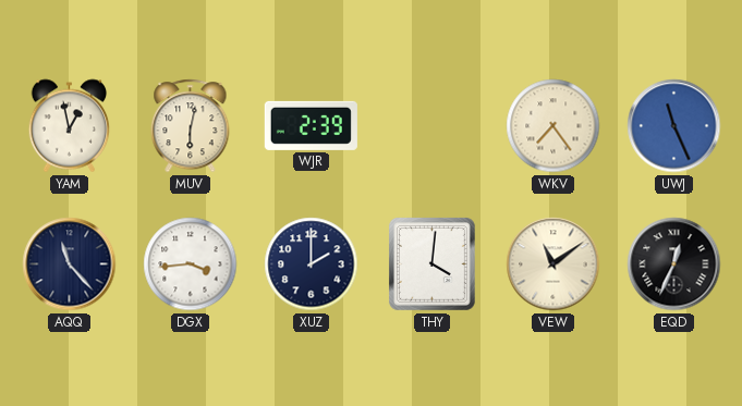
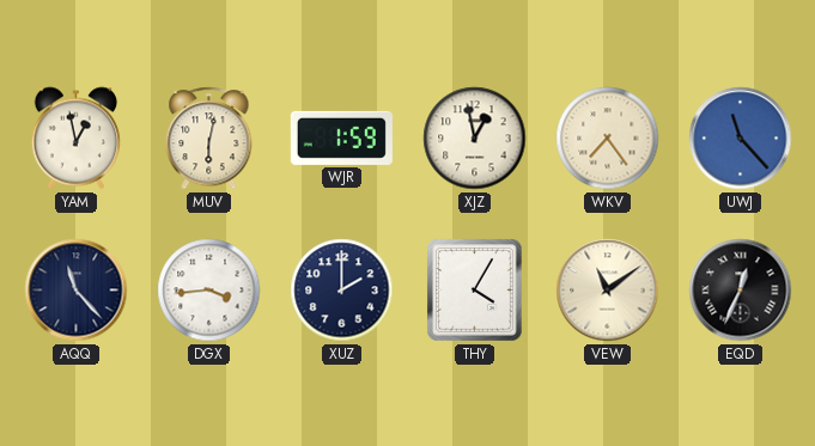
WJR: 2:39 -> 1:59 (341, 138)
XJZ: none -> 12:58 (475, 139)
UWJ: 11:26 -> 11:23 (741, 139)
THY: 4:01 -> 4:05 (474, 291)
